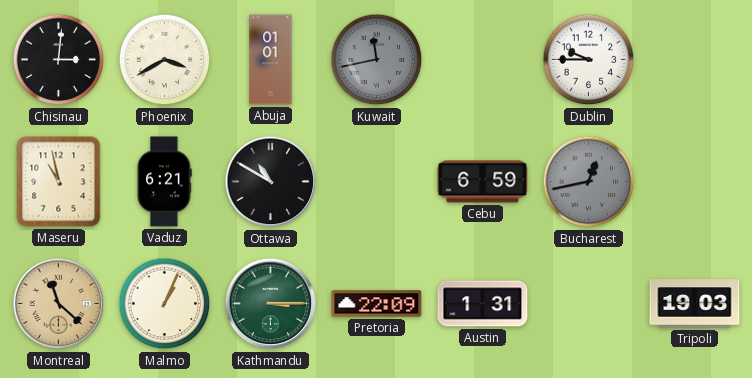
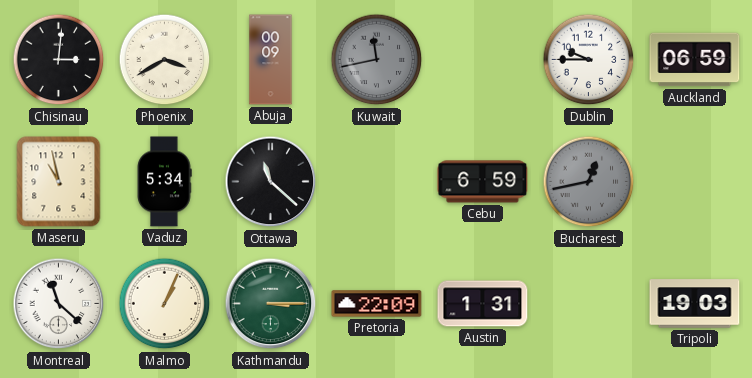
Abuja: 01:01 -> 00:09 (271, 60)
Auckland: none -> 06:59 (695, 60)
Vaduz: 6:21 -> 5:34 (164, 182)
Ottawa: 10:50 -> 11:22 (271, 182)
Montreal dial: champagne -> white (59, 304)
